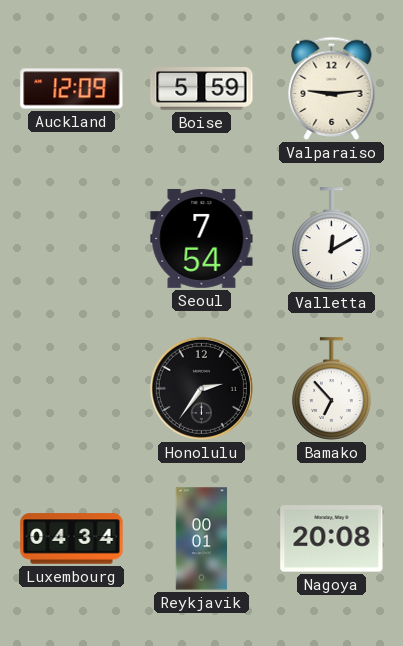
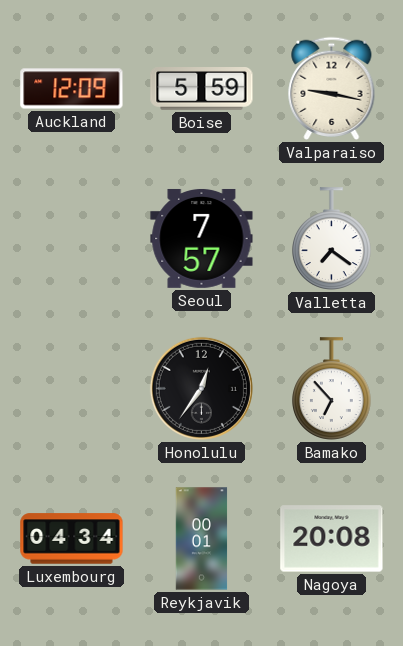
Valparaiso: 9:14 -> 9:17 (332, 88)
Seoul: 7:54 -> 7:57 (202, 238)
Valletta: 12:10 -> 7:21 (332, 239)
Honolulu: 2:36 -> 12:36 (201, 388)
